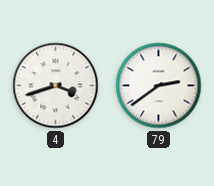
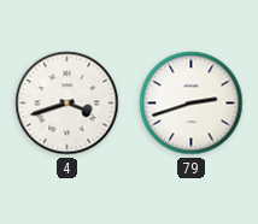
79: 2:39 -> 2:42 (192, 104)
